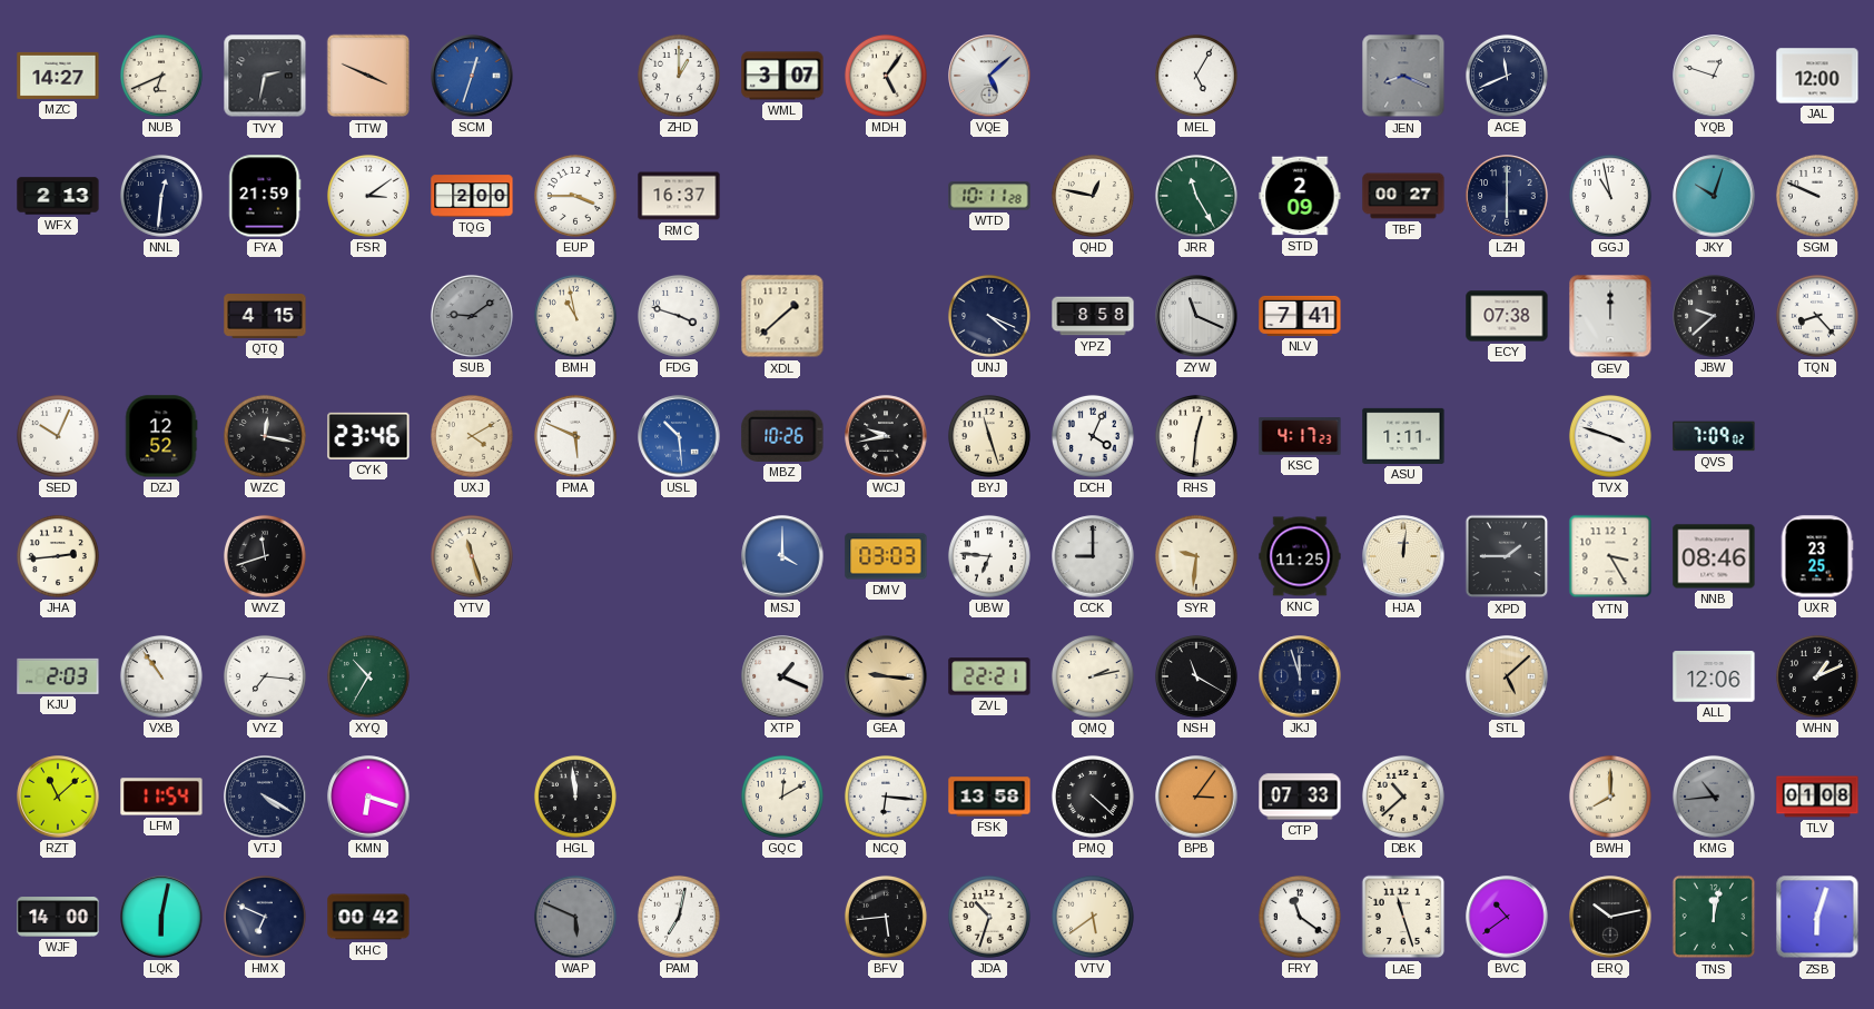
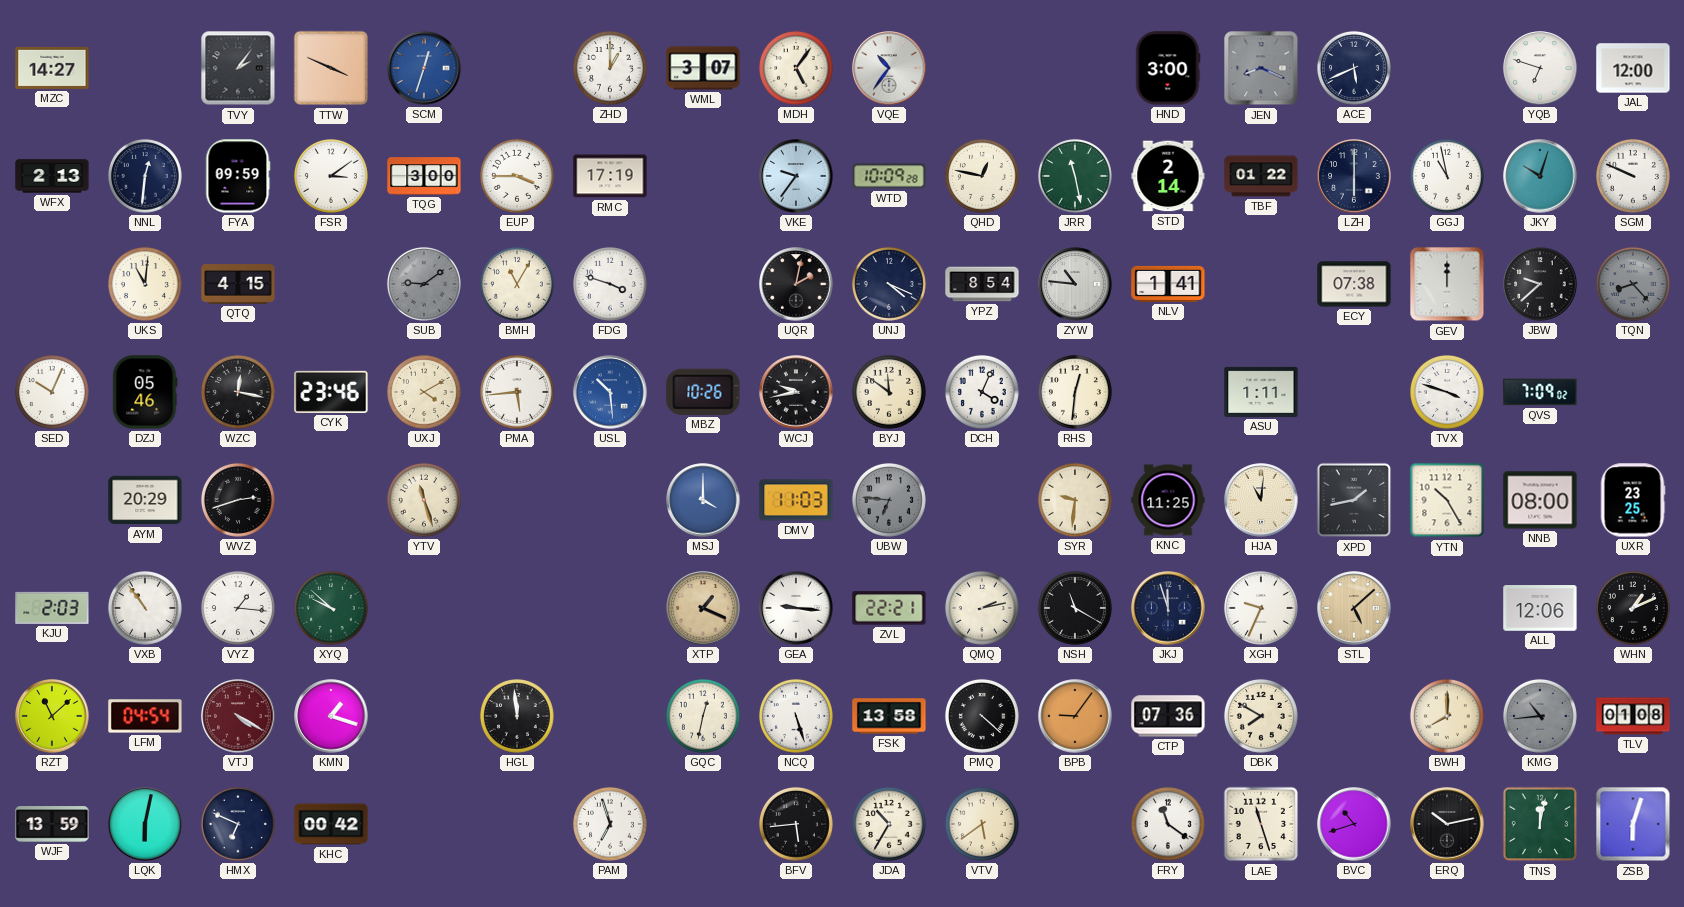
NUB: 6:41 -> none (161, 76)
TVY: 2:32 -> 2:06 (238, 68)
VQE: 5:08 -> 10:36 (889, 68)
MEL: 5:05 -> none (1196, 76)
HND: none -> 3:00 (1168, 68)
ACE: 11:41 -> 5:41 (1354, 68)
YQB: 12:48 -> 6:48 (1540, 68)
FYA: 21:59 -> 09:59 (238, 176)
TQG: 2:00 -> 3:00 (424, 176)
RMC: 16:37 -> 17:19 (610, 176)
VKE: none -> 9:36 (796, 176)
WTD: 10:11 -> 10:09 (889, 176)
JRR: 11:25 -> 11:28 (1075, 176)
STD: 2:09 -> 2:14 (1168, 176)
TBF: 00:27 -> 01:22 (1261, 176)
UKS: none -> 11:01 (145, 284)
BMH: 10:58 -> 11:05 (517, 284)
XDL: 1:38 -> none (782, 316)
UQR: none -> 2:02 (796, 284)
YPZ: 8:58 -> 8:54 (982, 284)
ZYW: 11:19 -> 10:46 (1075, 284)
NLV: 7:41 -> 1:41 (1168, 284)
TQN dial: white -> grey (1633, 284)
DZJ: 12:52 -> 05:46 (145, 392)
PMA: 5:49 -> 5:44 (517, 392)
BYJ: 11:27 -> 11:51 (889, 392)
KSC: 4:17 -> none (1300, 436)
JHA: 2:44 -> none (58, 556)
AYM: none -> 20:29 (145, 500)
WVZ: 11:42 -> 2:42 (238, 500)
DMV: 03:03 -> 11:03 (796, 500)
UBW dial: white -> grey (889, 500)
CCK: 9:00 -> none (1093, 556)
HJA: 12:01 -> 11:01 (1261, 500)
XPD: 1:45 -> 1:43 (1354, 500)
YTN: 3:25 -> 10:25 (1447, 500)
NNB: 08:46 -> 08:00 (1540, 500)
VYZ: 7:16 -> 1:16 (238, 608)
XYQ: 10:35 -> 9:52 (331, 608)
XTP dial: white -> champagne (703, 608)
GEA dial: champagne -> white (796, 608)
XGH: none -> 9:34 (1261, 608)
LFM: 11:54 -> 04:54 (145, 716)
VTJ dial: navy -> burgundy (238, 716)
KMN: 6:18 -> 1:18 (331, 716)
GQC: 12:10 -> 12:32 (703, 716)
NCQ: 6:16 -> 5:27 (796, 716)
BPB: 3:06 -> 9:06 (1075, 716)
CTP: 07:33 -> 07:36 (1168, 716)
DBK: 10:38 -> 7:50 (1261, 716)
WJF: 14:00 -> 13:59 (52, 824)
WAP: 5:49 -> none (575, 917)
PAM: 7:02 -> 6:57 (610, 824)
JDA: 10:33 -> 10:35 (889, 824)
BVC: 10:39 -> 10:42 (1354, 824)
